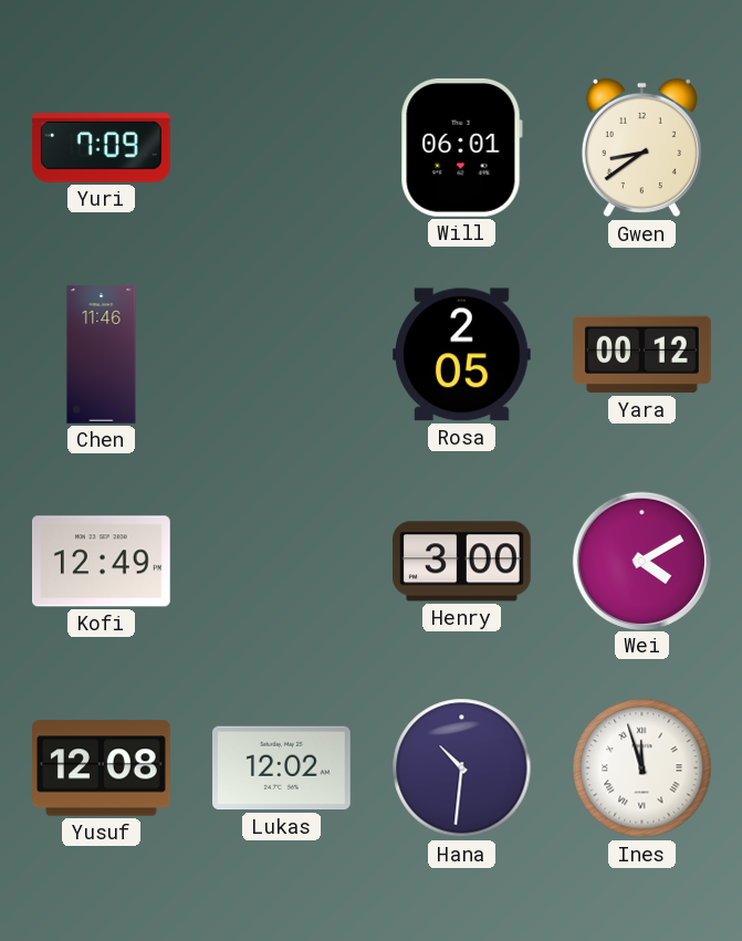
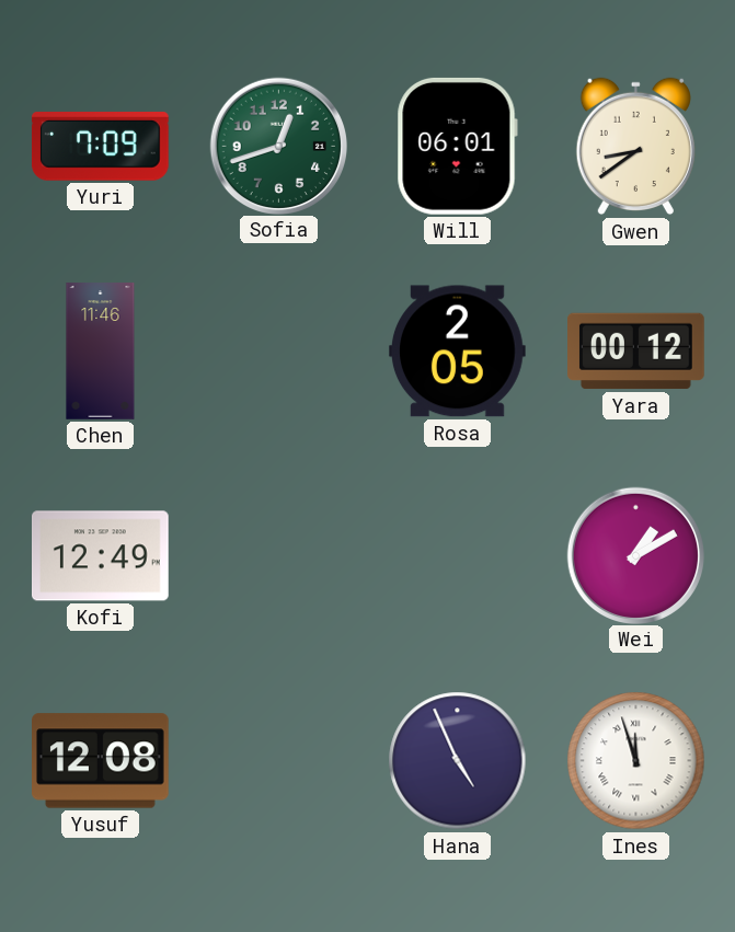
Sofia: none -> 12:42 (278, 146)
Henry: 3:00 -> none (461, 562)
Wei: 4:10 -> 1:10 (635, 555)
Lukas: 12:02 -> none (282, 769)
Hana: 10:31 -> 4:56 (458, 761)
